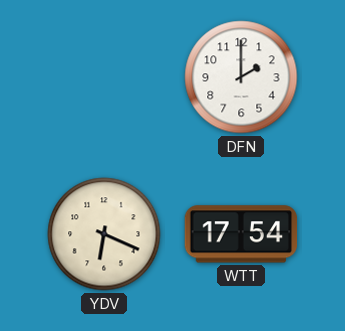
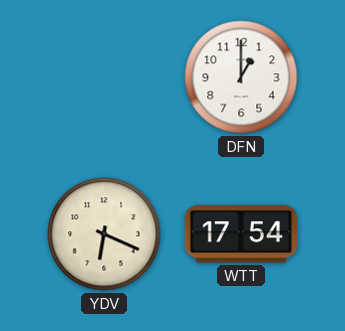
DFN: 2:00 -> 1:00 (241, 77)
